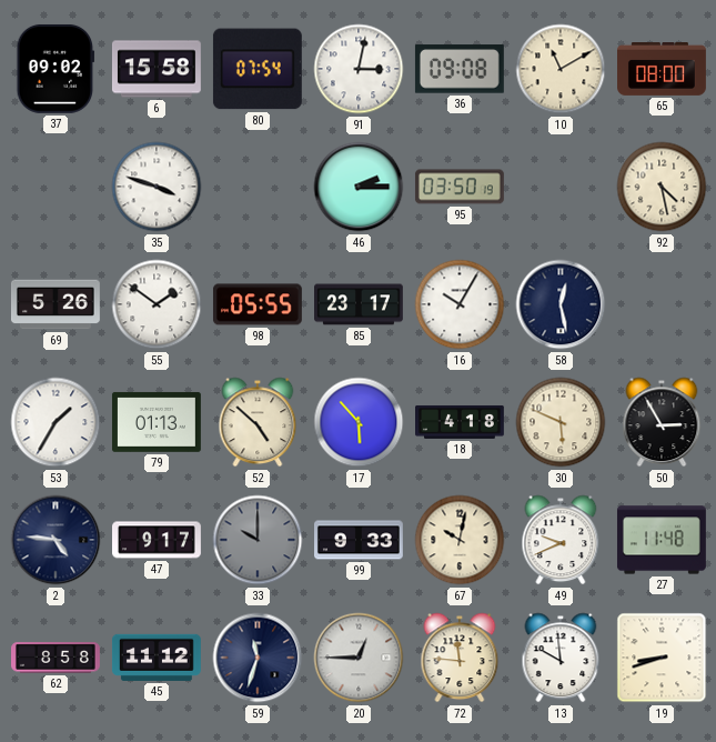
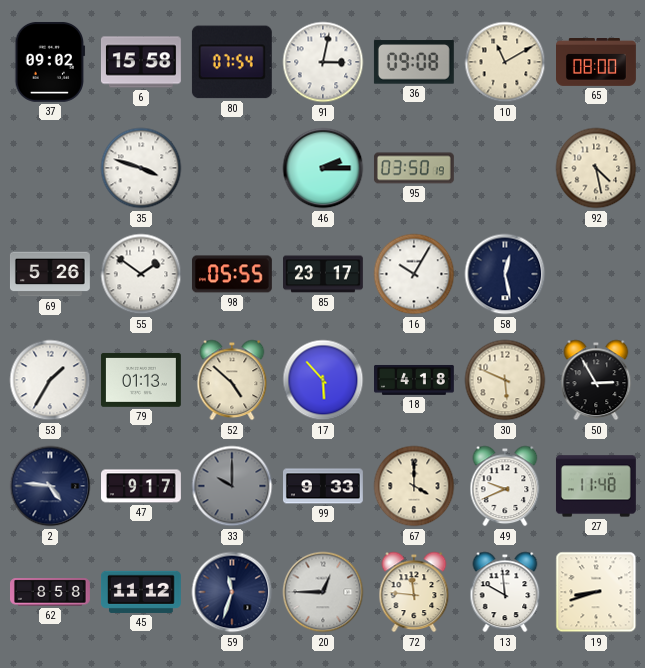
67: 10:02 -> 4:00 (414, 486)
